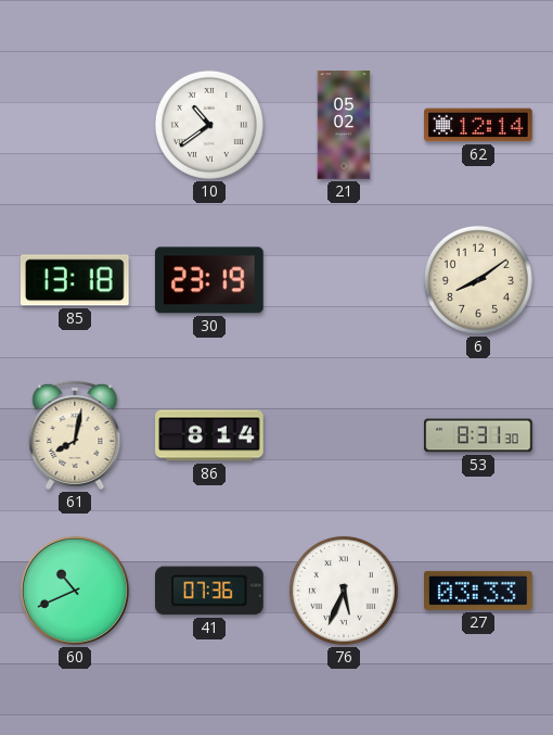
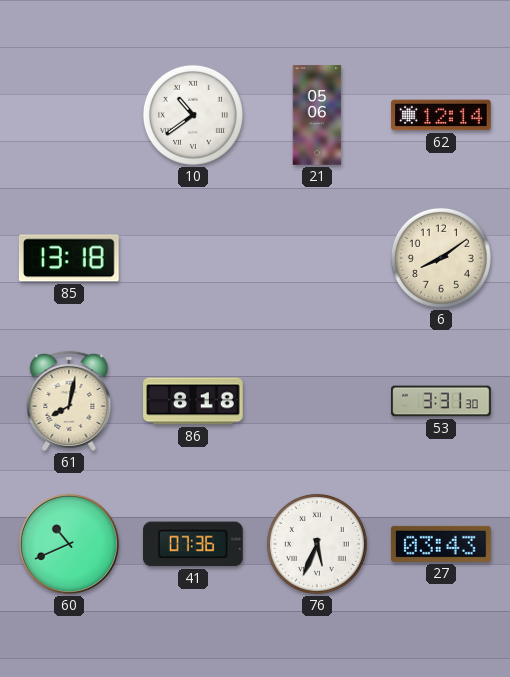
21: 05:02 -> 05:06 (317, 115)
30: 23:19 -> none (209, 280)
86: 8:14 -> 8:18 (193, 401)
53: 8:31 -> 3:31 (441, 401)
27: 03:33 -> 03:43 (442, 544)
